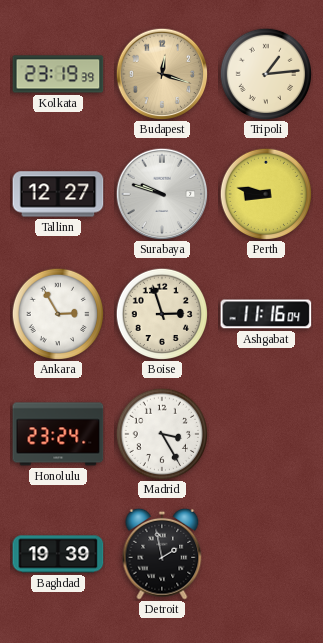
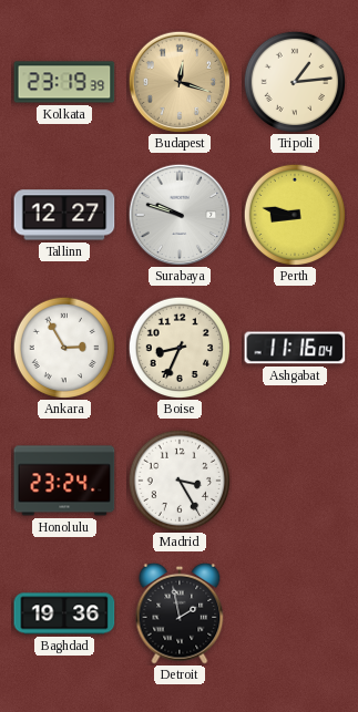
Boise: 2:57 -> 8:34 (180, 348)
Baghdad: 19:39 -> 19:36 (64, 613)
